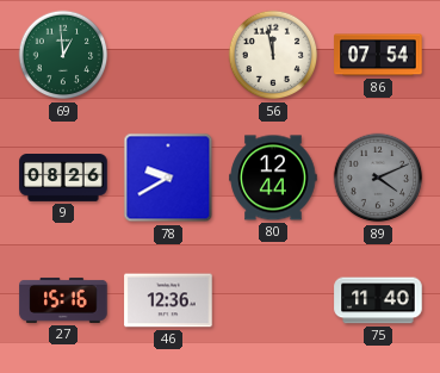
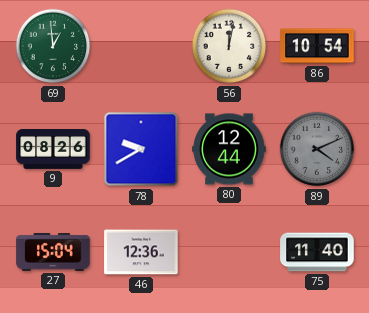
56: 11:58 -> 12:02 (229, 46)
86: 07:54 -> 10:54 (317, 46)
27: 15:16 -> 15:04 (53, 252)
